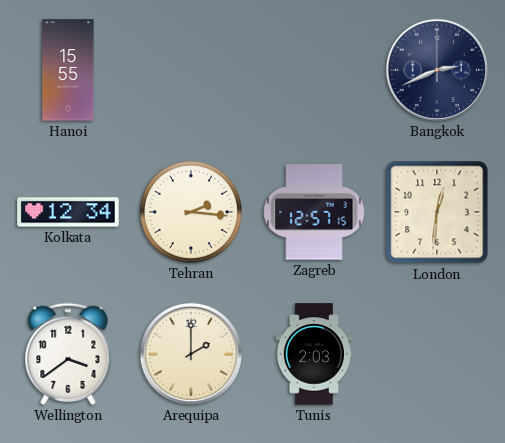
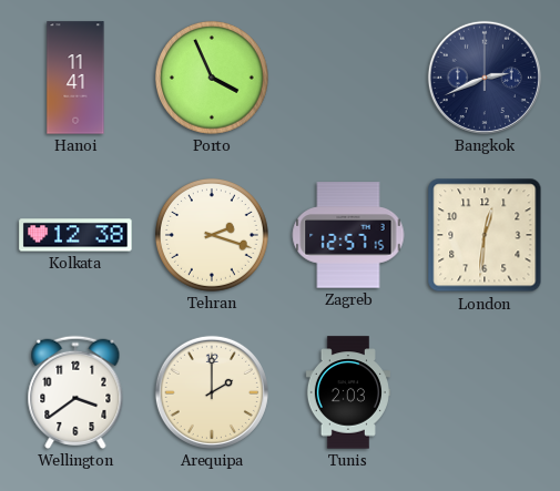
Hanoi: 15:55 -> 11:41 (75, 78)
Porto: none -> 3:56 (212, 78)
Kolkata: 12:34 -> 12:38 (75, 235)
Tehran: 2:16 -> 2:18 (212, 235)
